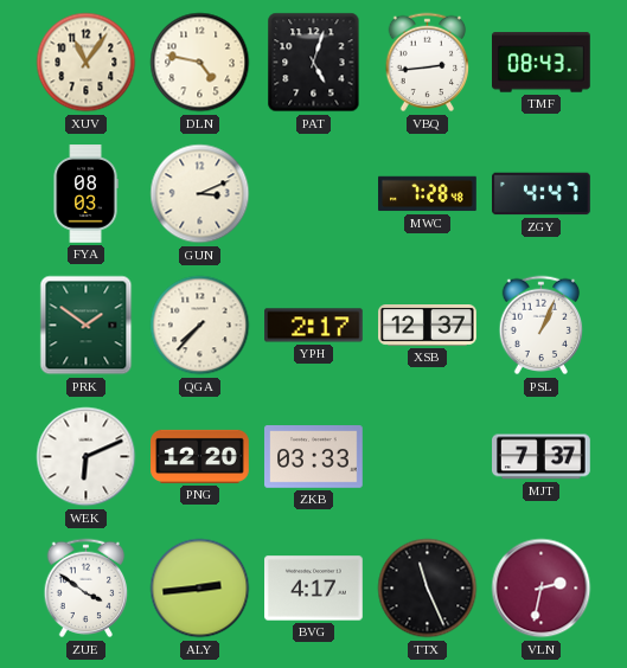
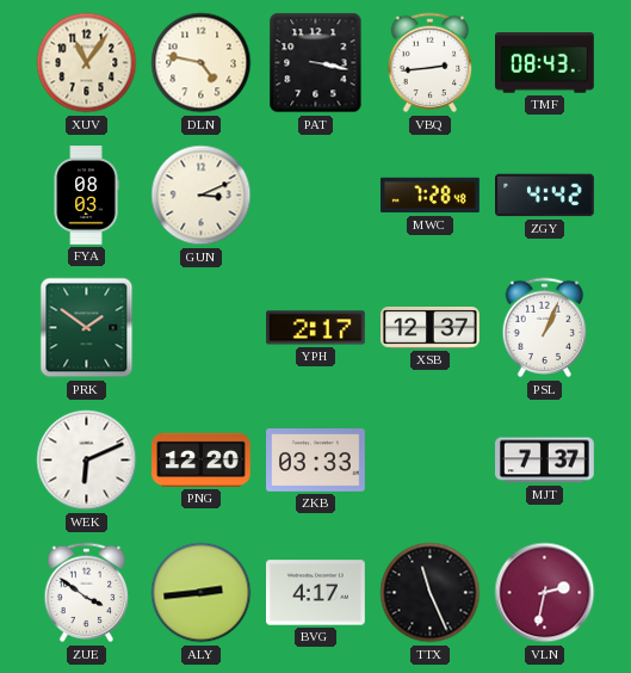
PAT: 5:03 -> 3:17 (316, 63)
ZGY: 4:47 -> 4:42 (545, 196)
QGA: 7:37 -> none (200, 326)
